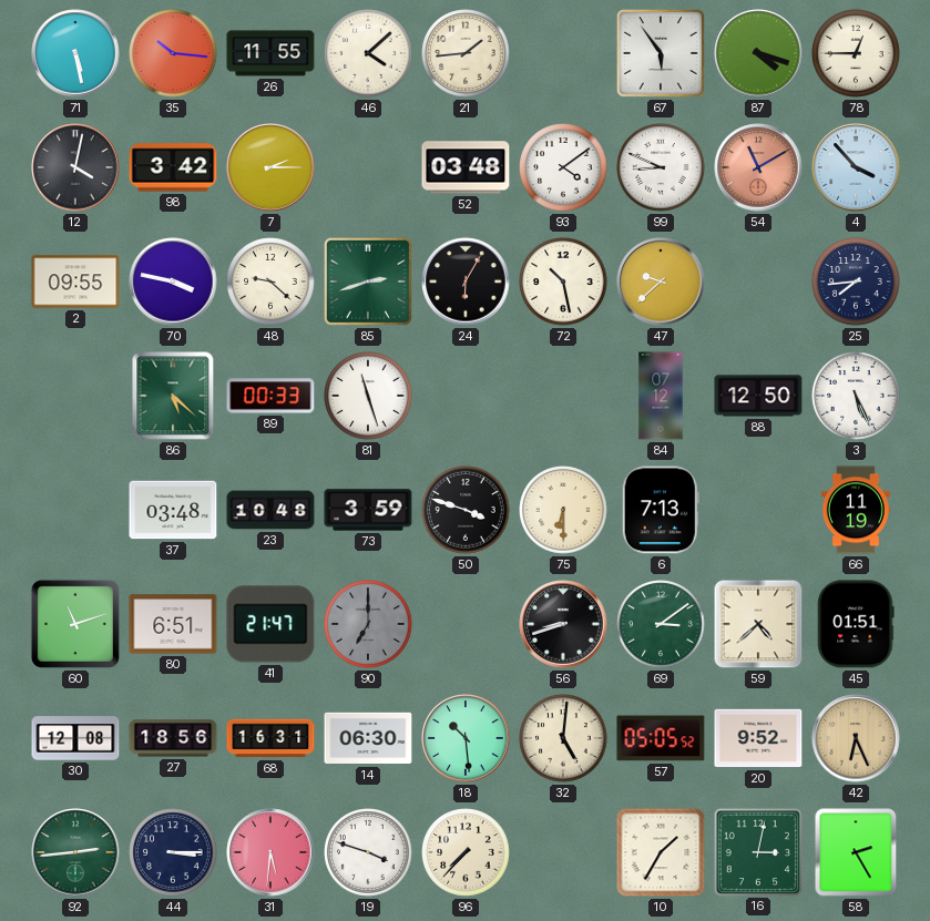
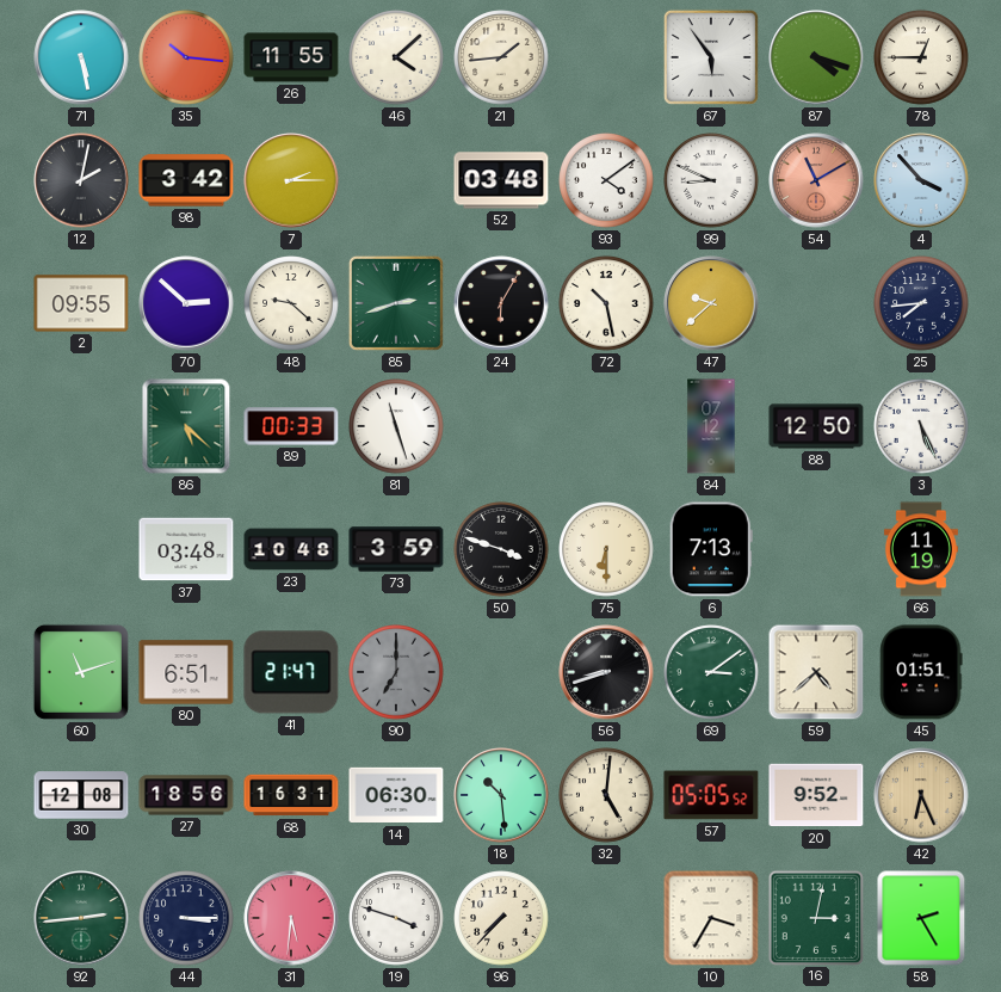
12: 4:02 -> 2:02 (81, 180)
70: 3:47 -> 2:52 (186, 303)
10: 1:35 -> 3:35 (711, 918)
